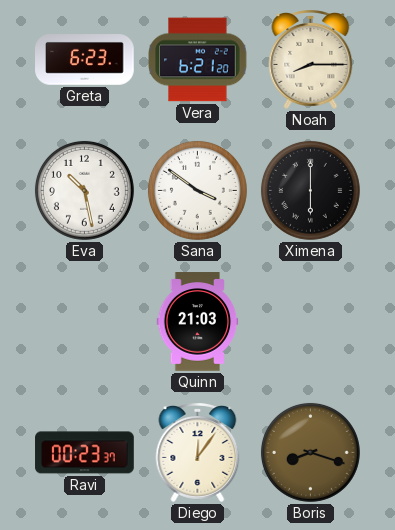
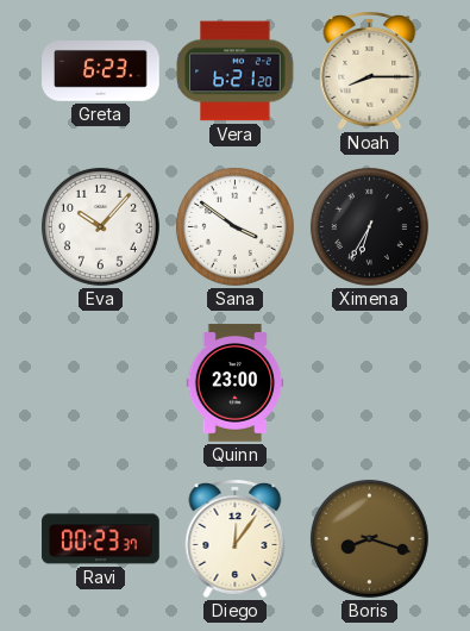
Eva: 10:28 -> 10:07 (100, 226)
Ximena: 6:00 -> 6:35 (369, 226)
Quinn: 21:03 -> 23:00 (236, 383)
